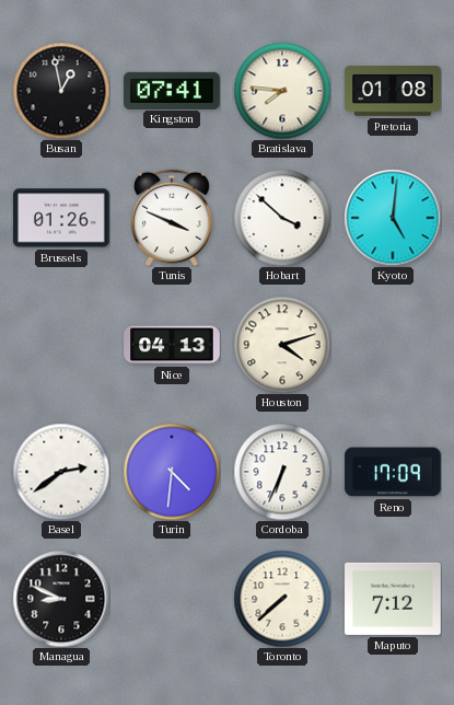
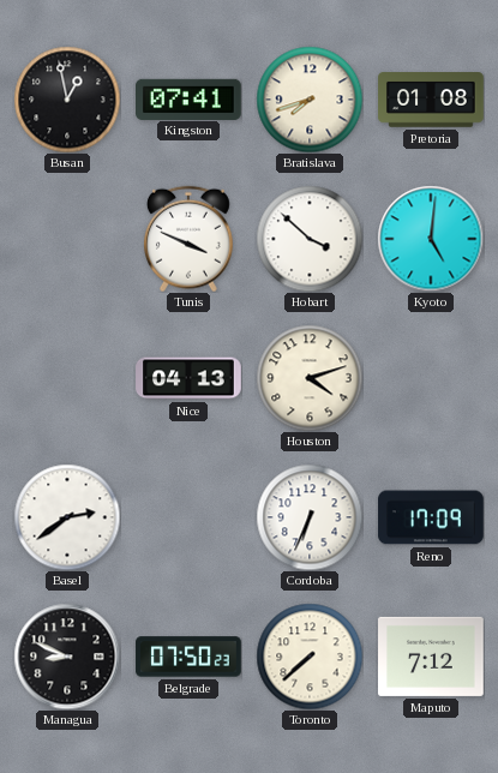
Bratislava: 7:46 -> 7:42 (310, 100)
Brussels: 01:26 -> none (62, 218)
Turin: 4:31 -> none (172, 472)
Belgrade: none -> 07:50 (188, 657)
